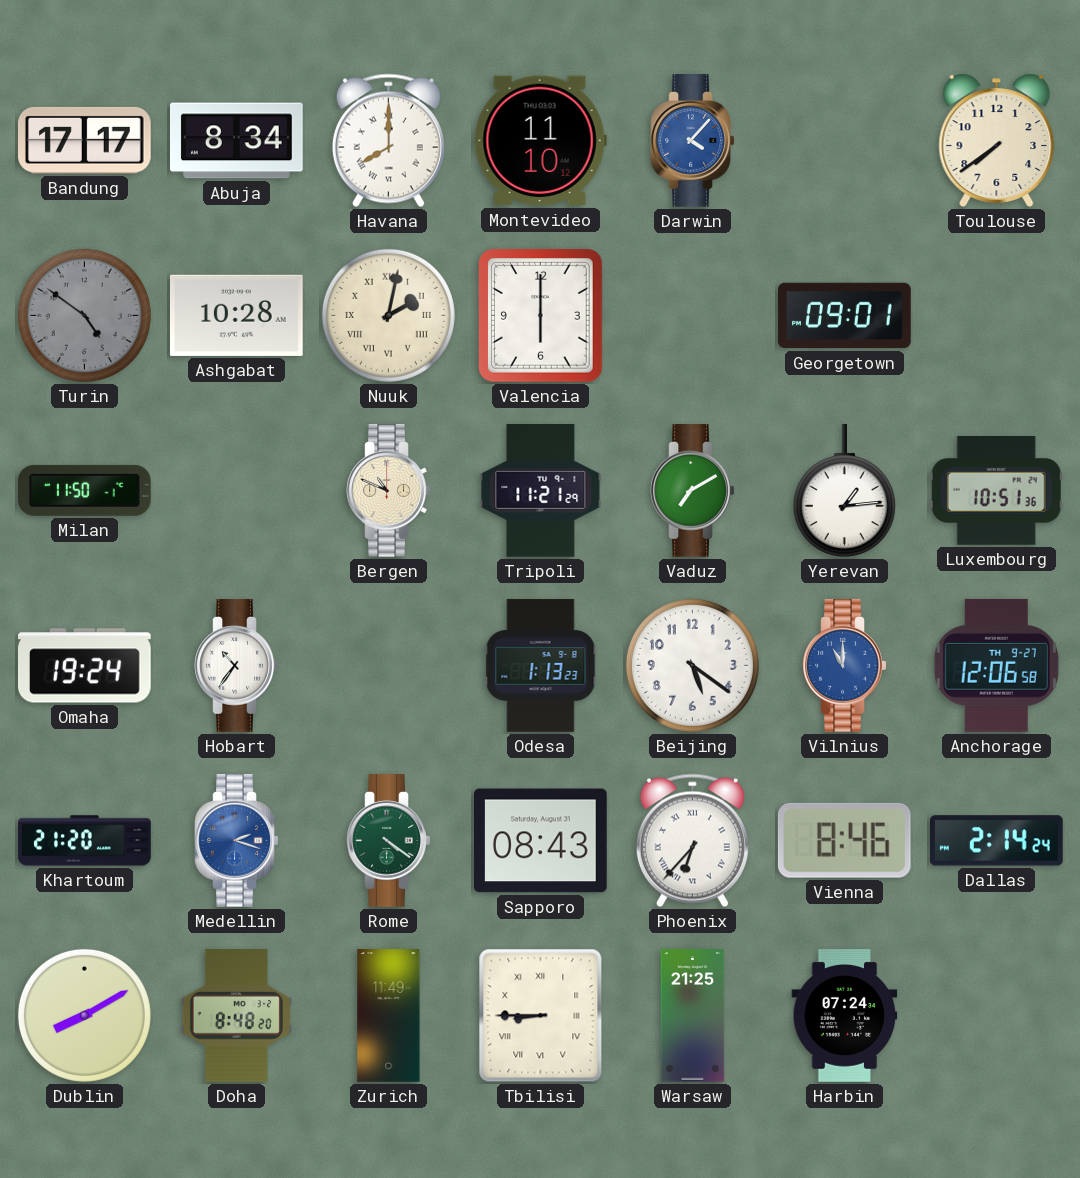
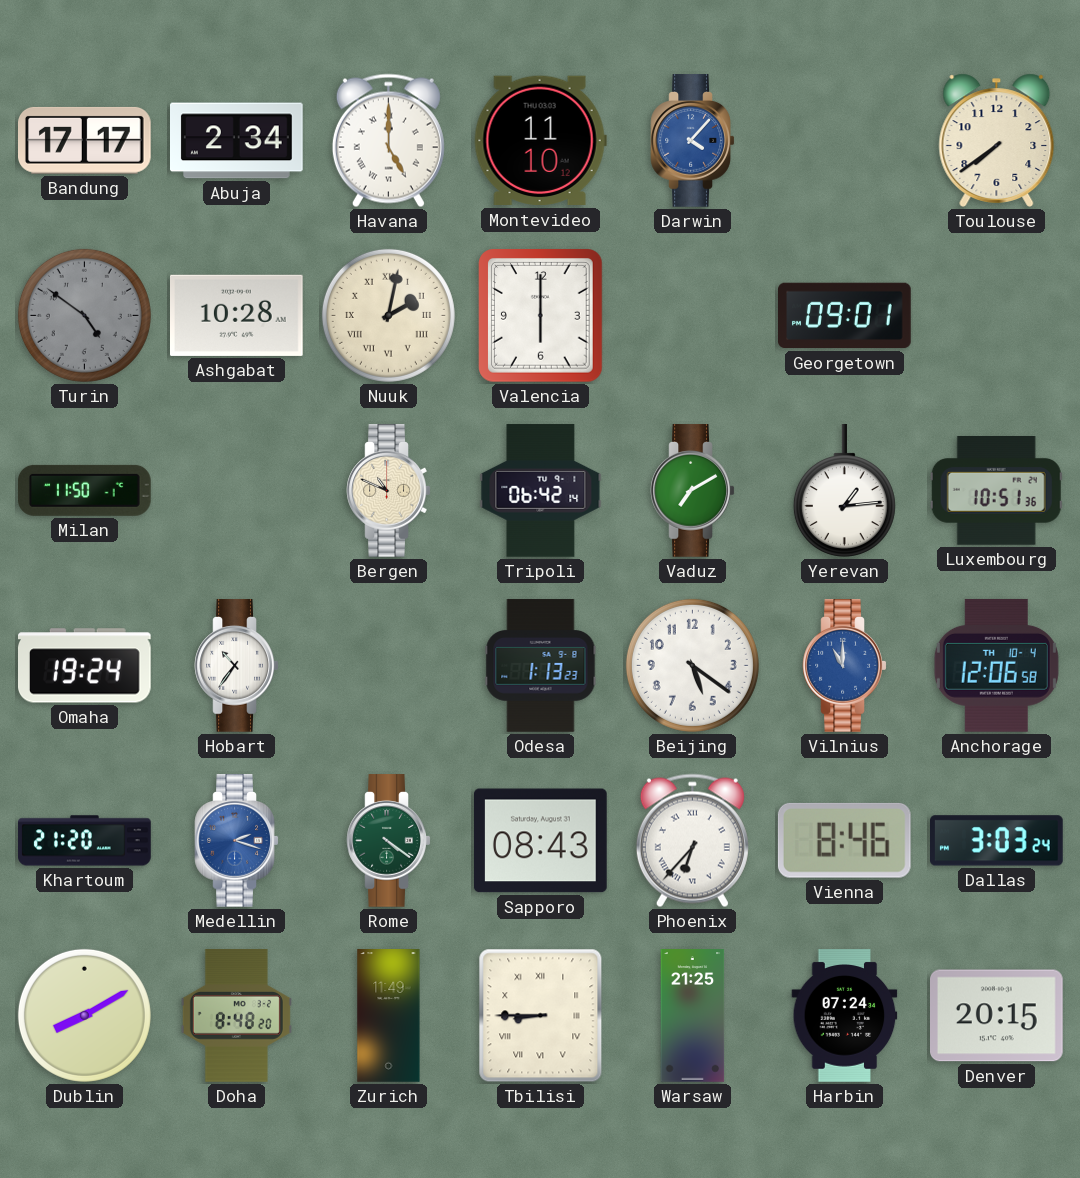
Abuja: 8:34 -> 2:34 (237, 141)
Havana: 8:00 -> 5:00 (388, 141)
Tripoli: 11:21 -> 06:42 (541, 491)
Anchorage date: TH 9-27 -> TH 10-4 (996, 665)
Dallas: 2:14 -> 3:03 (997, 841)
Denver: none -> 20:15 (997, 1016)
